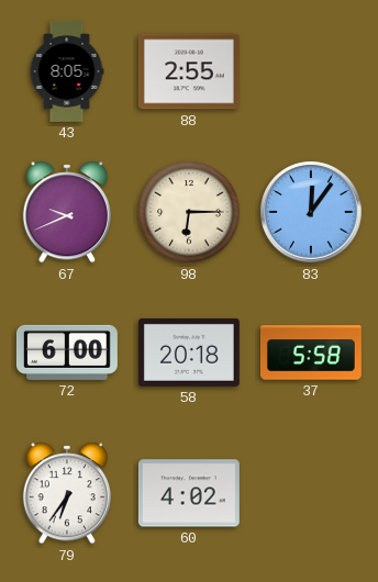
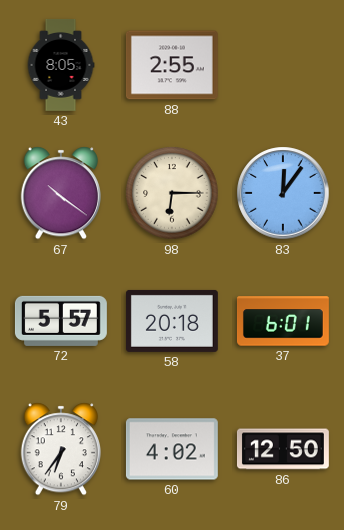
67: 9:41 -> 10:21 (60, 193)
72: 6:00 -> 5:57 (61, 321)
37: 5:58 -> 6:01 (283, 321)
86: none -> 12:50 (283, 449)
